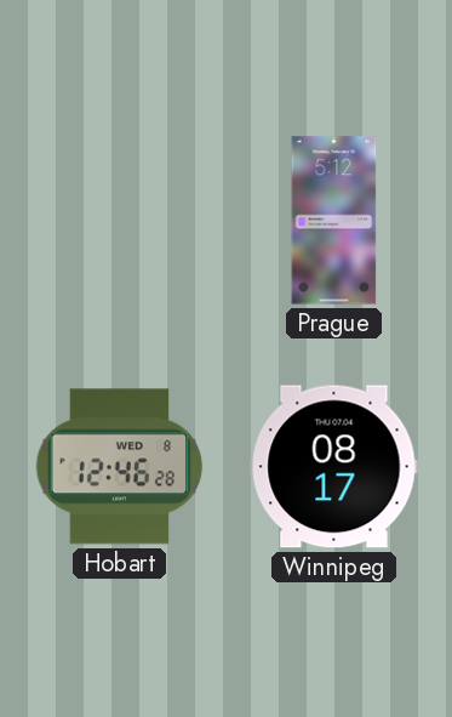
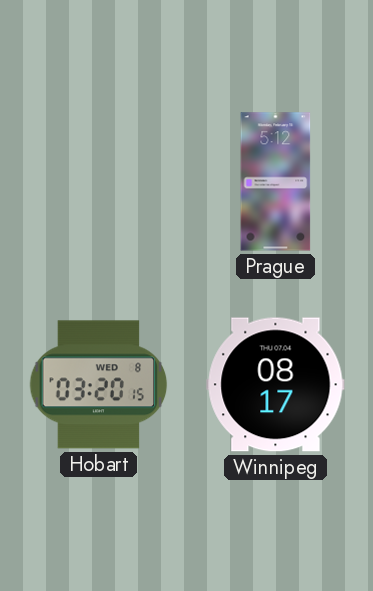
Hobart: 12:46 -> 03:20 (99, 385)
